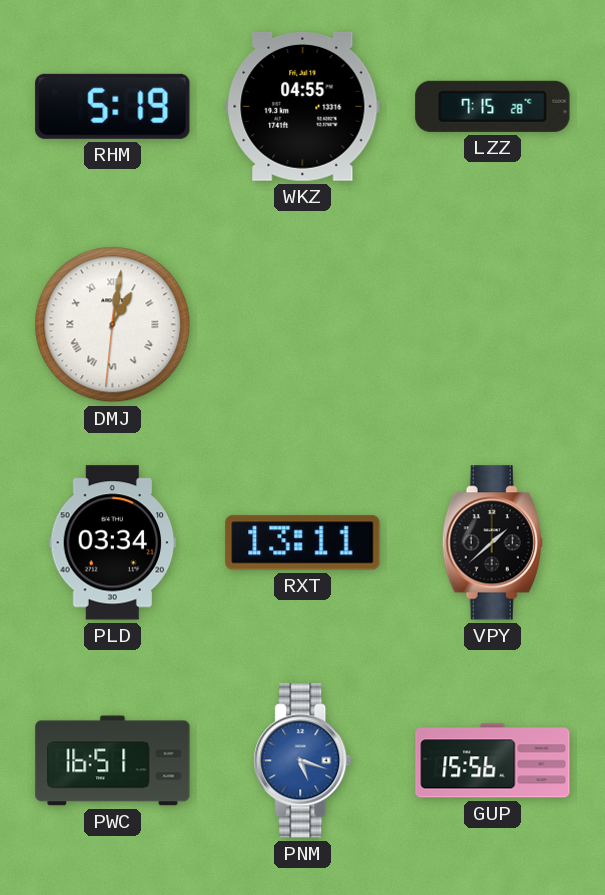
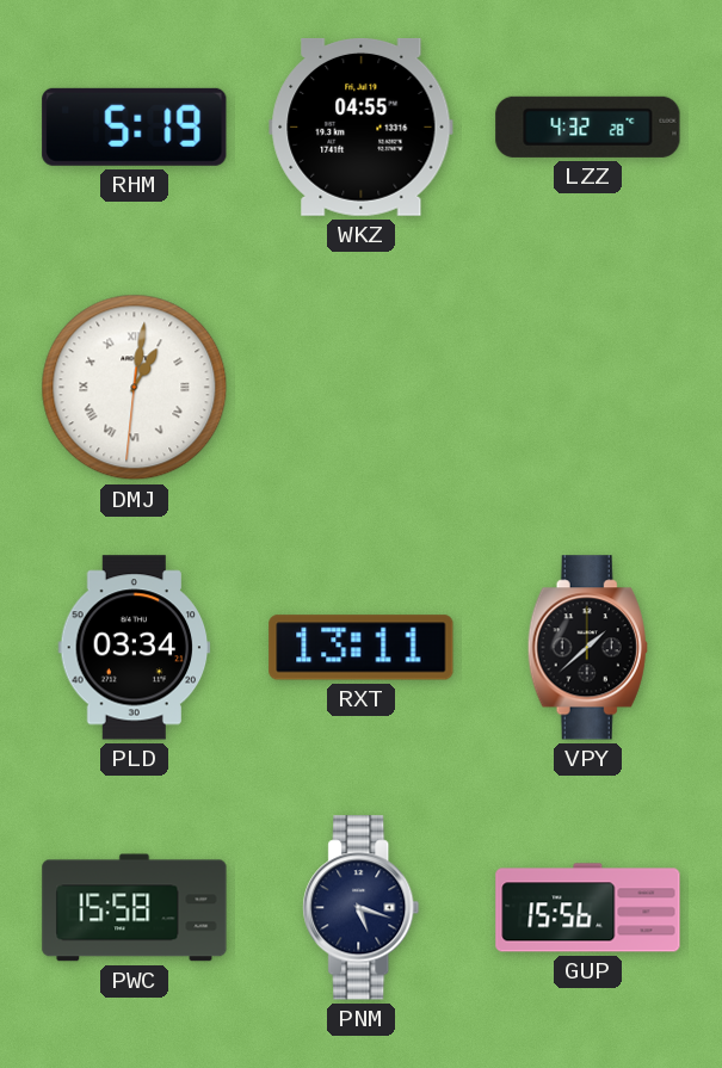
LZZ: 7:15 -> 4:32 (588, 126)
PWC: 16:51 -> 15:58 (135, 908)
PNM dial: blue -> navy (362, 908)
